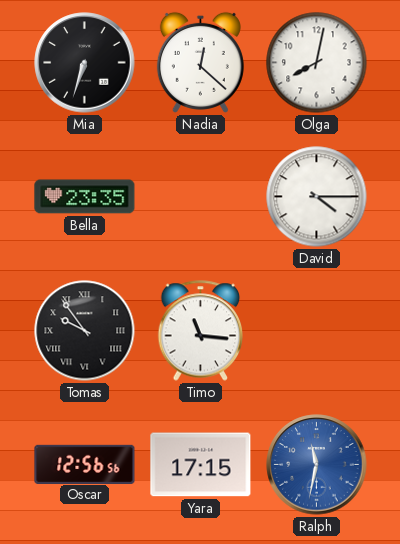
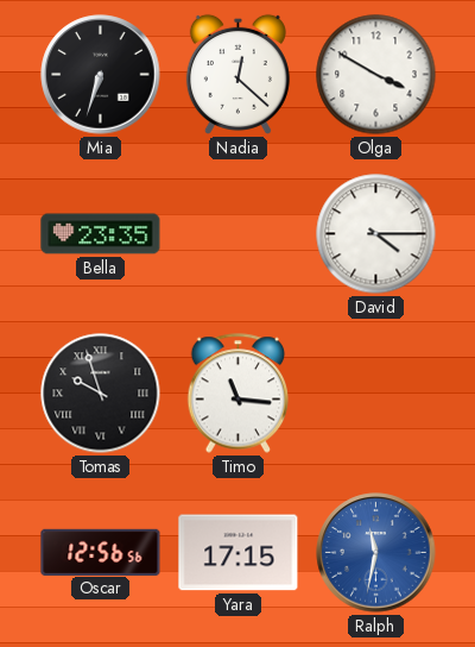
Olga: 8:02 -> 3:50 (376, 75)
Tomas: 9:54 -> 9:57 (101, 394)
